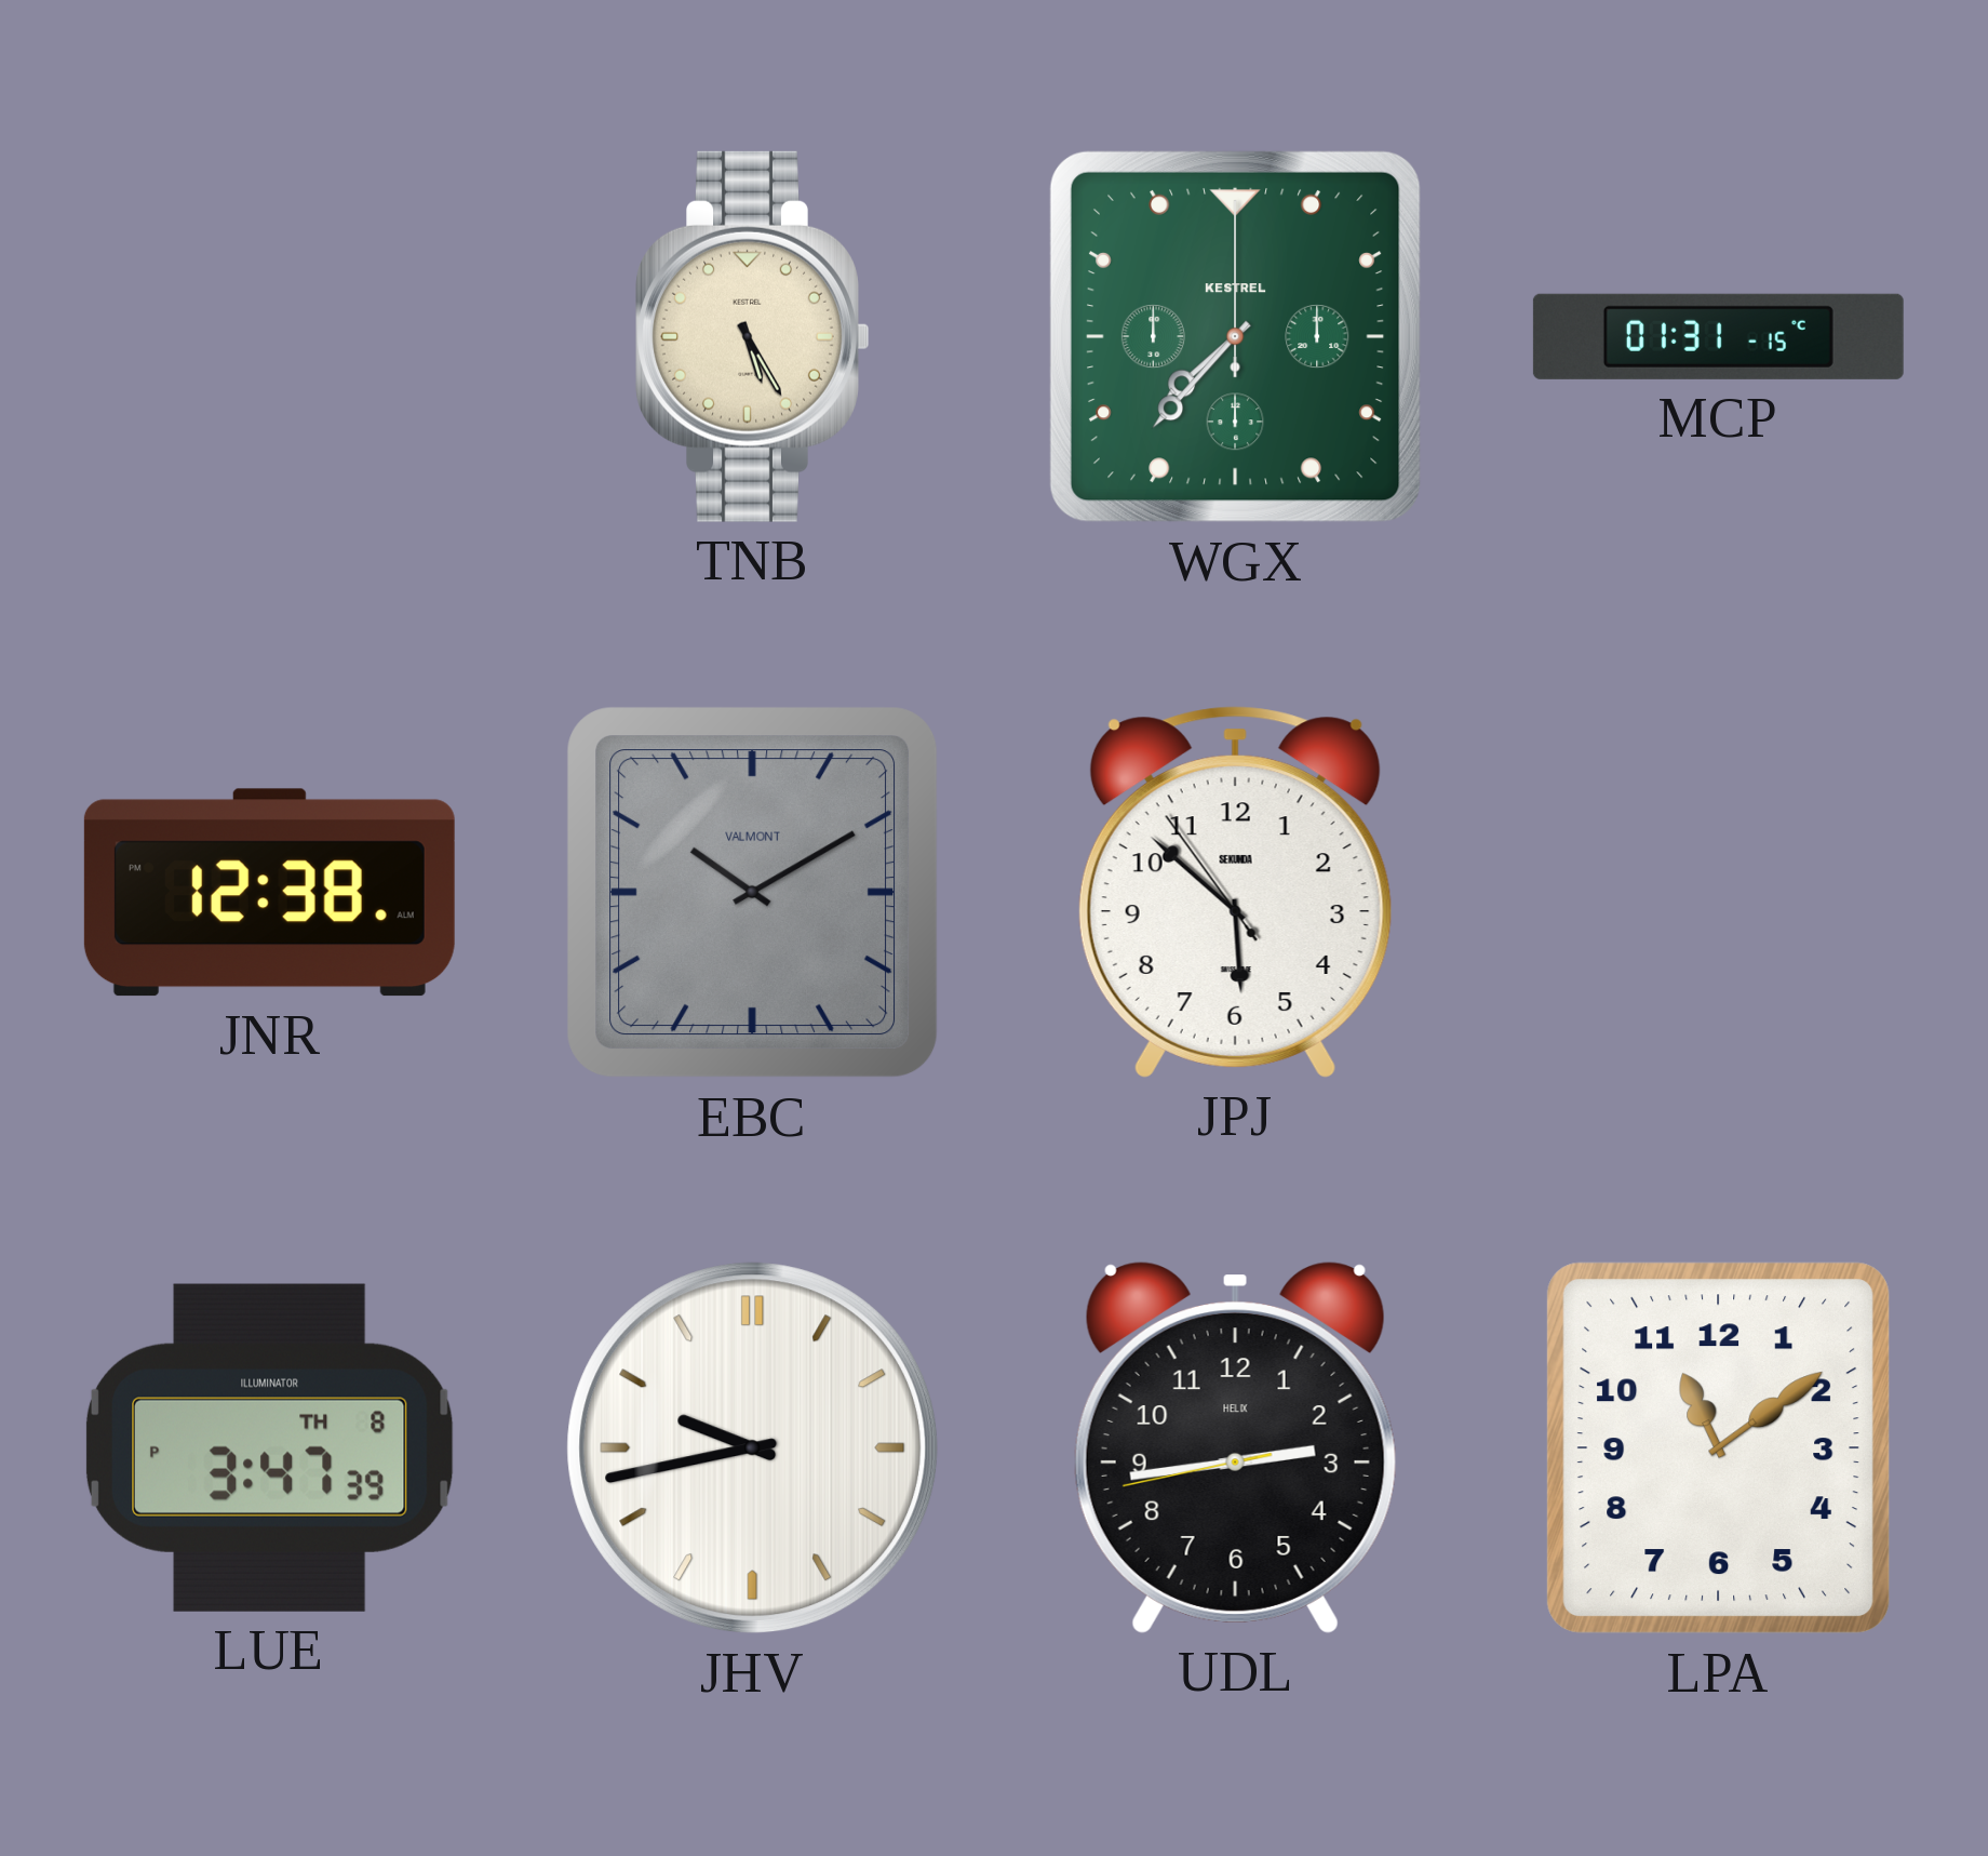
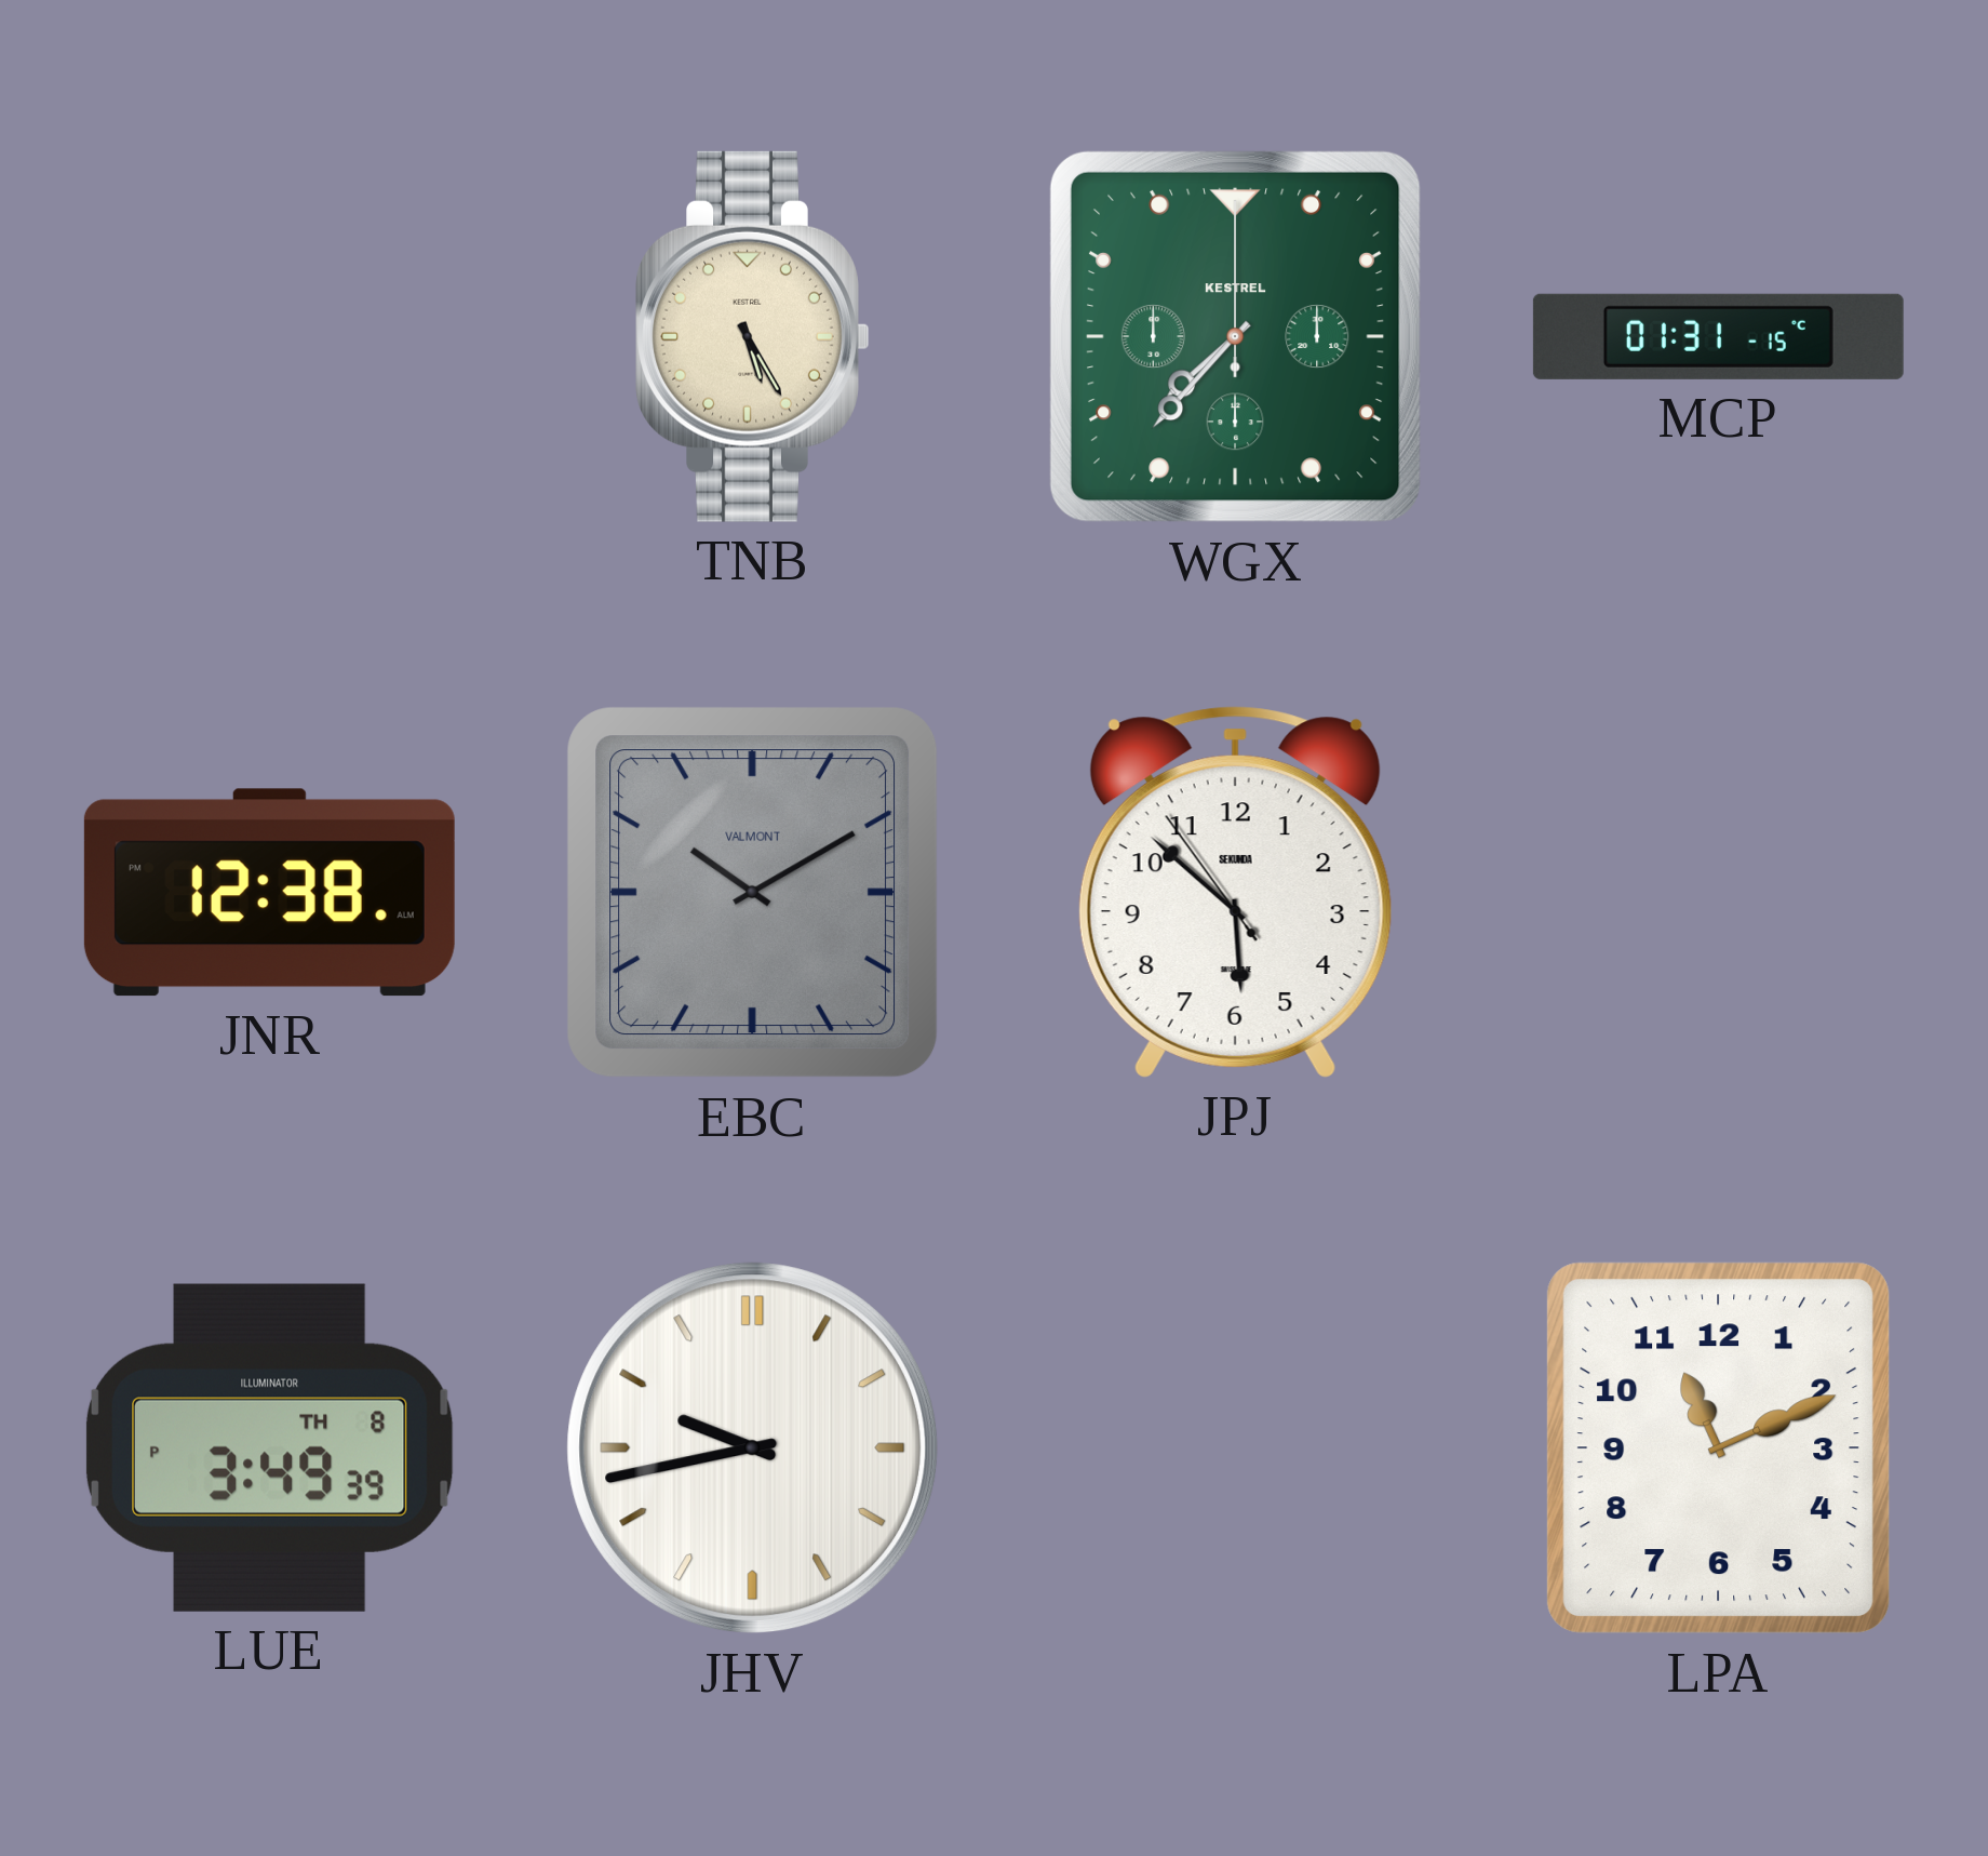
LUE: 3:47 -> 3:49 (269, 1447)
UDL: 2:43 -> none (1235, 1448)
LPA: 11:09 -> 11:11 (1719, 1448)
